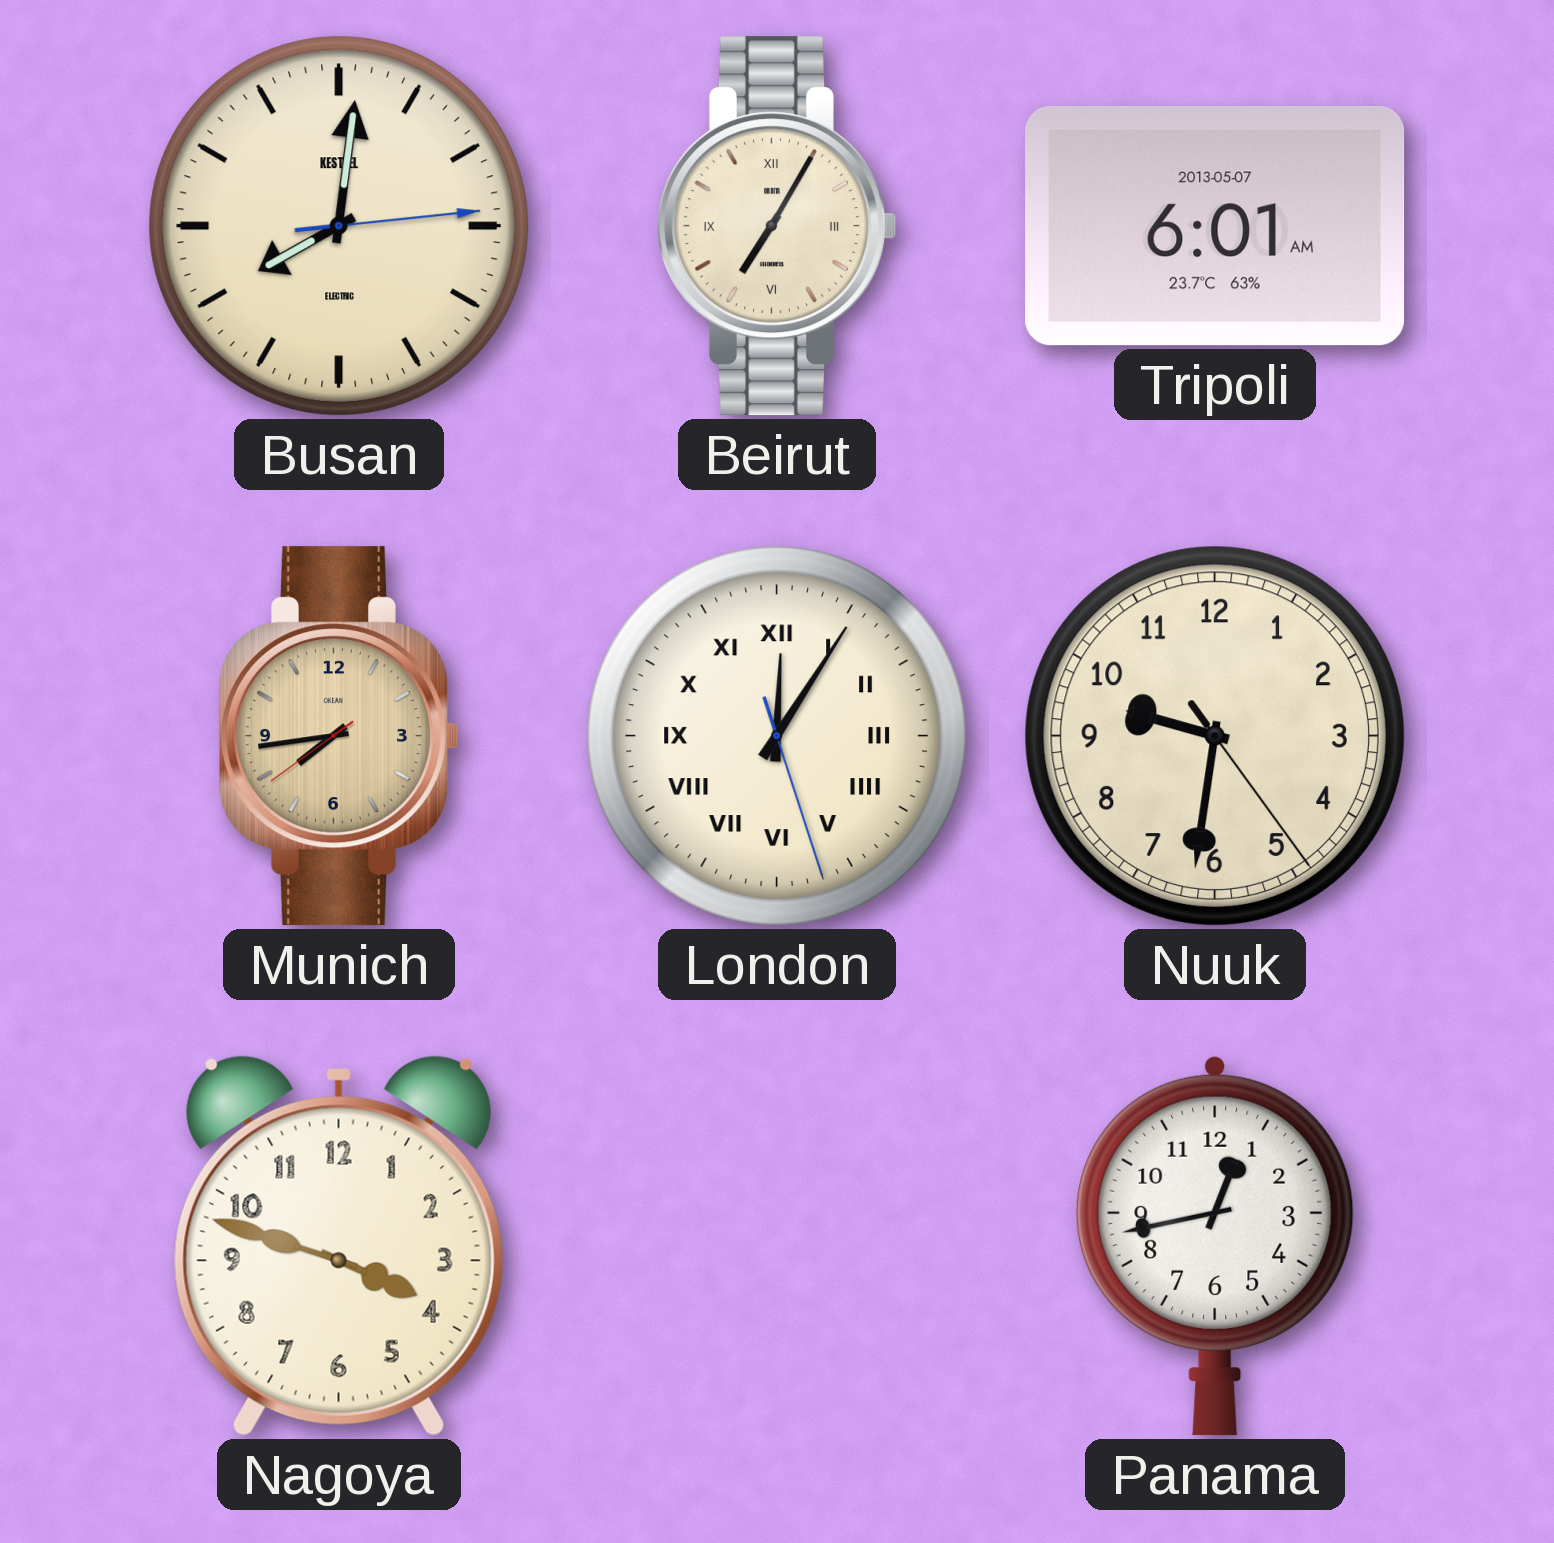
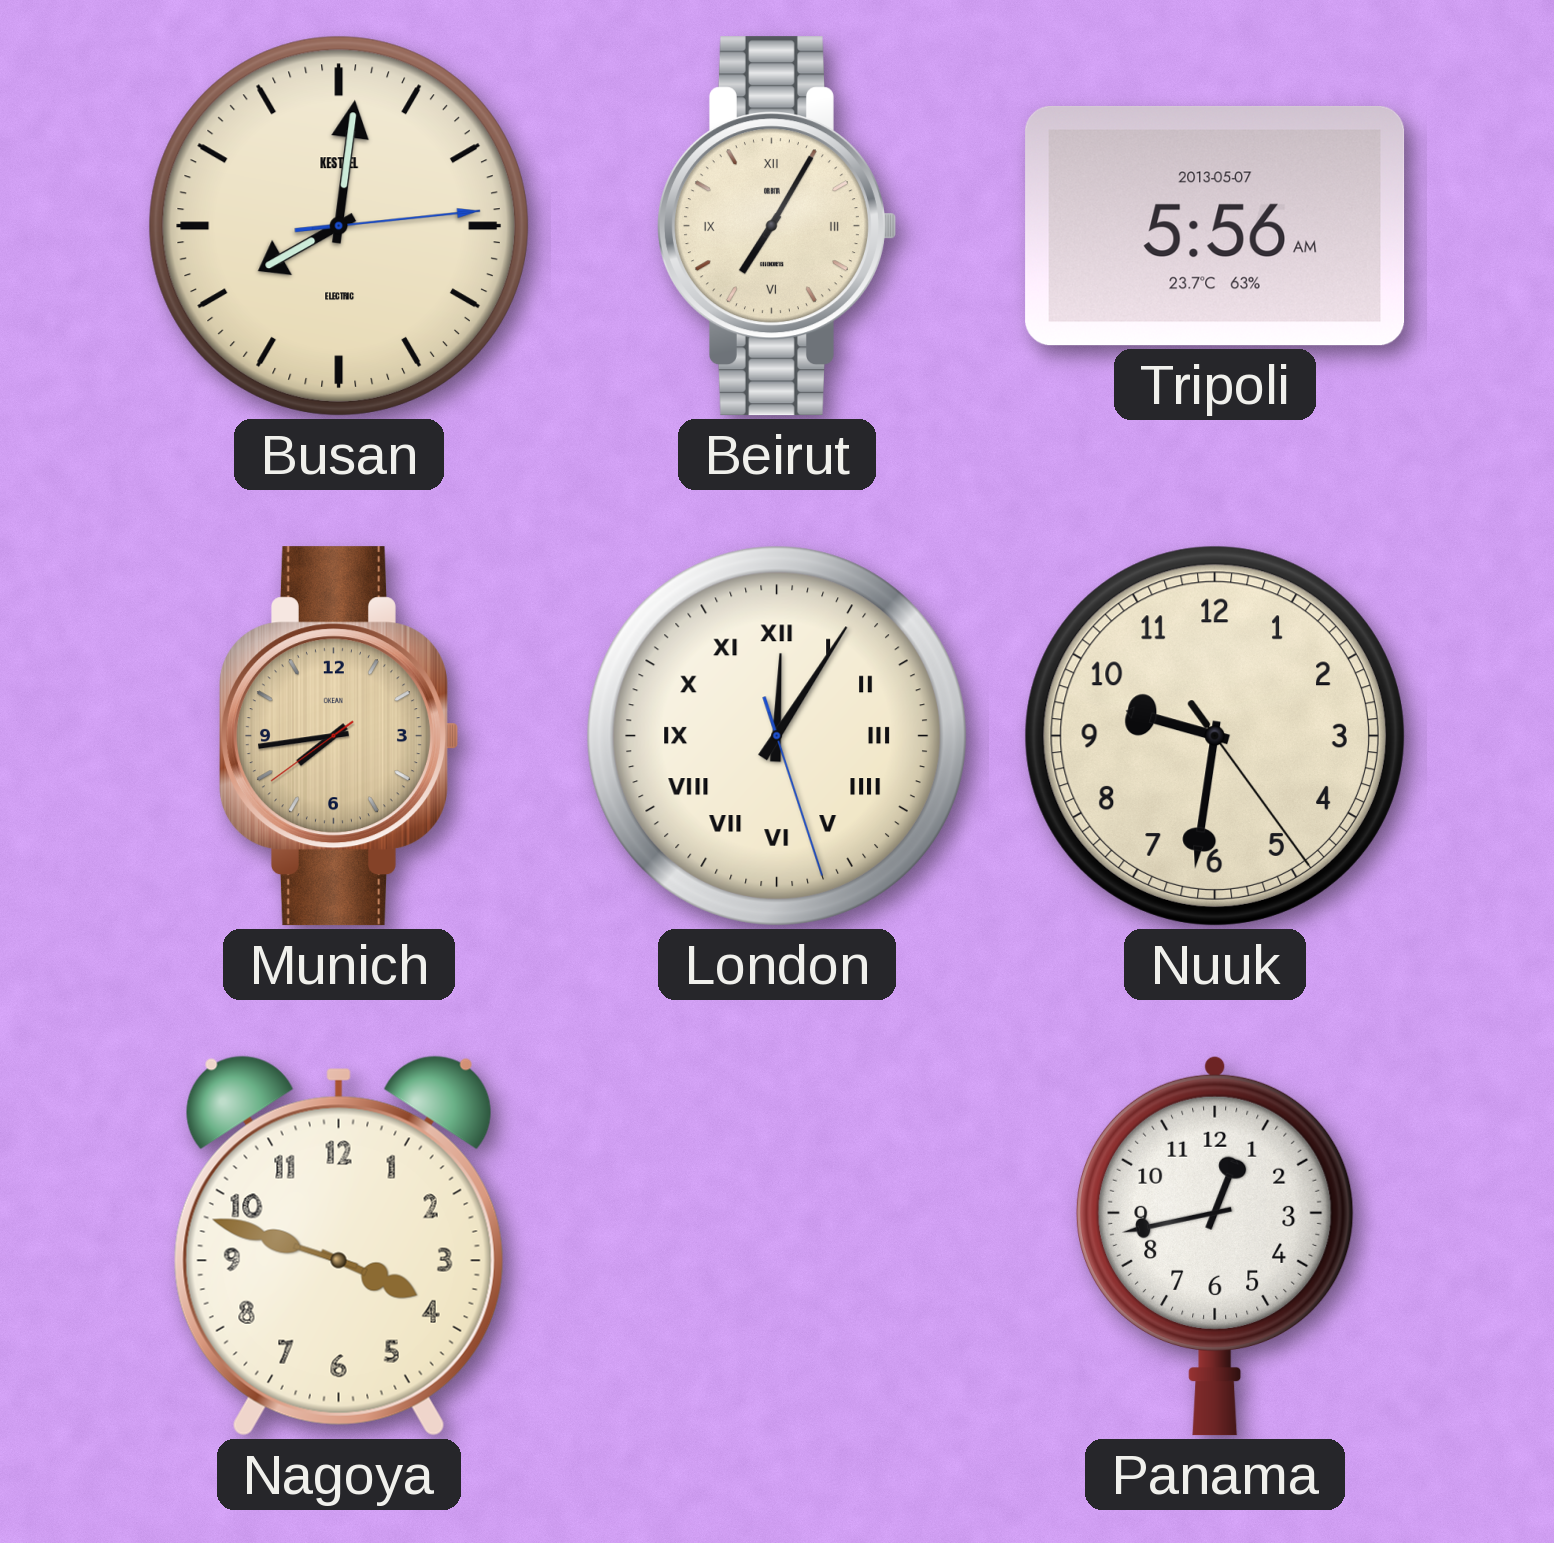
Tripoli: 6:01 -> 5:56 (1215, 226)
